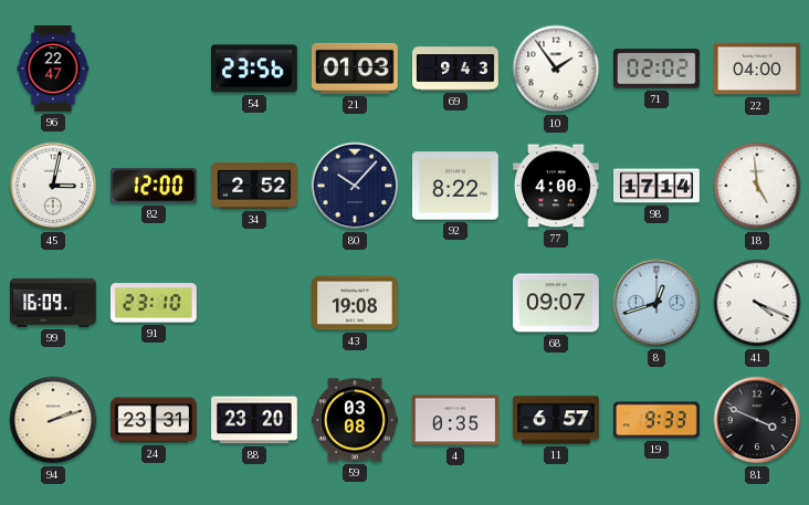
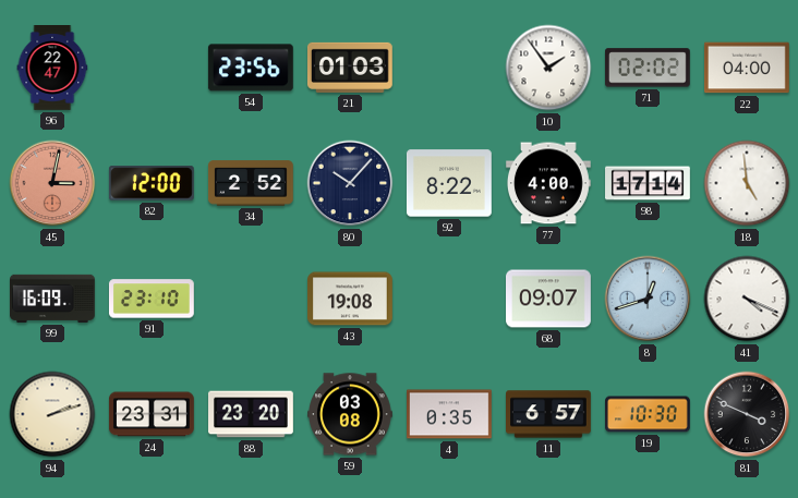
69: 9:43 -> none (456, 69)
45 dial: white -> salmon (52, 183)
19: 9:33 -> 10:30 (649, 414)
